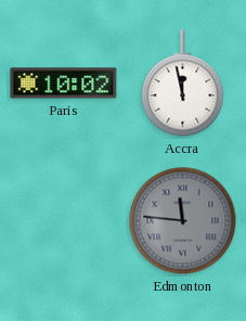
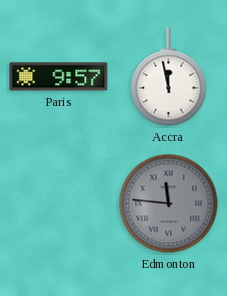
Paris: 10:02 -> 9:57 (59, 77)
